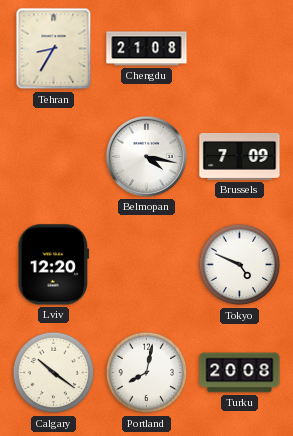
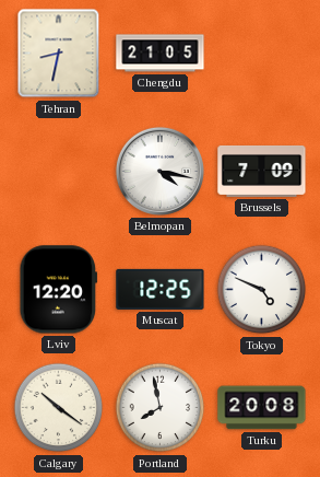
Tehran: 8:35 -> 8:32 (59, 54)
Chengdu: 21:08 -> 21:05 (161, 54)
Muscat: none -> 12:25 (161, 289)
Portland: 8:02 -> 7:58 (161, 408)
